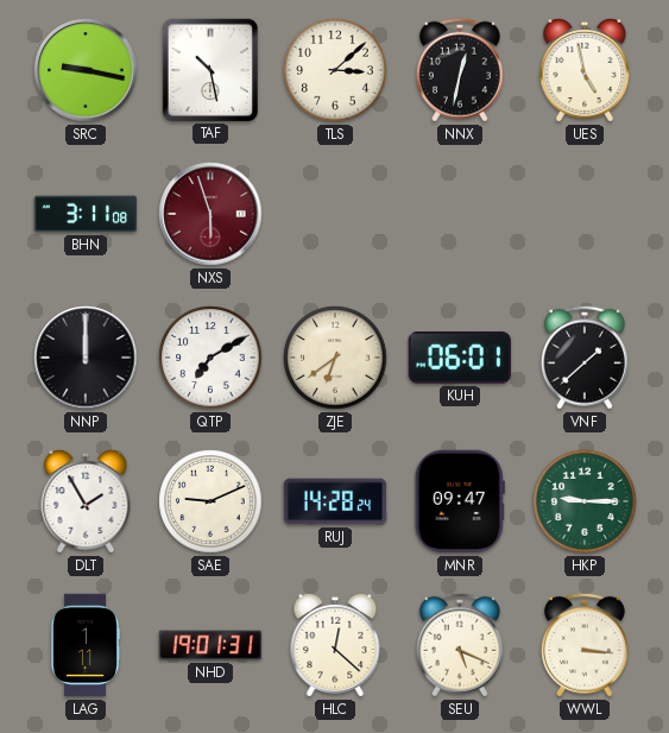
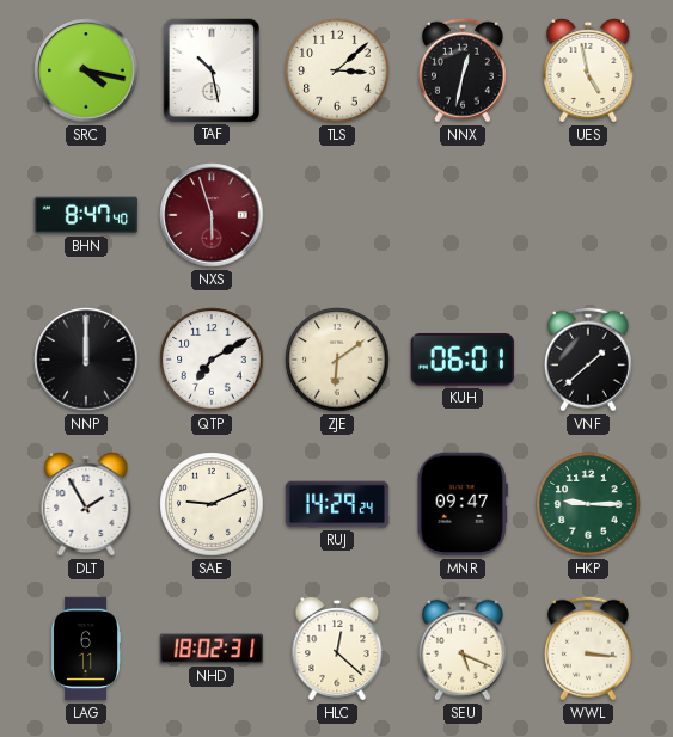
SRC: 9:17 -> 4:17 (86, 70)
BHN: 3:11 -> 8:47 (86, 215)
ZJE: 6:39 -> 6:09 (337, 360)
RUJ: 14:28 -> 14:29 (337, 504)
LAG: 1:11 -> 6:11 (86, 649)
NHD: 19:01 -> 18:02 (212, 649)
